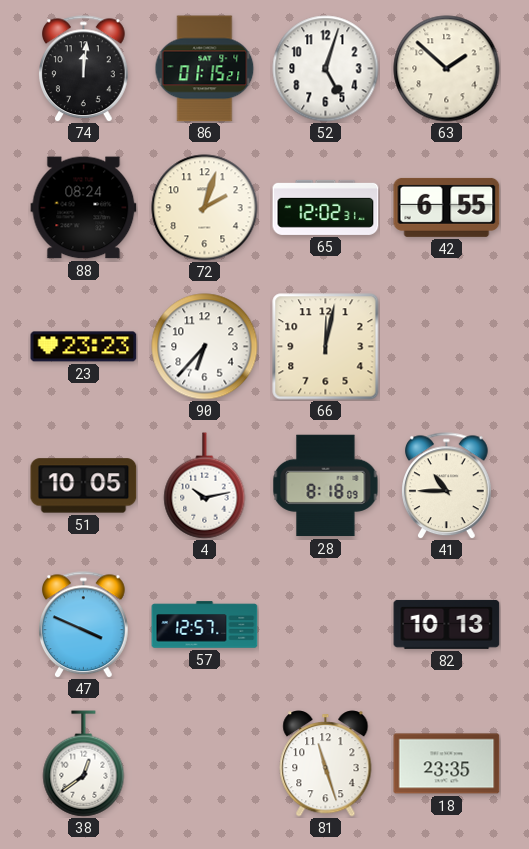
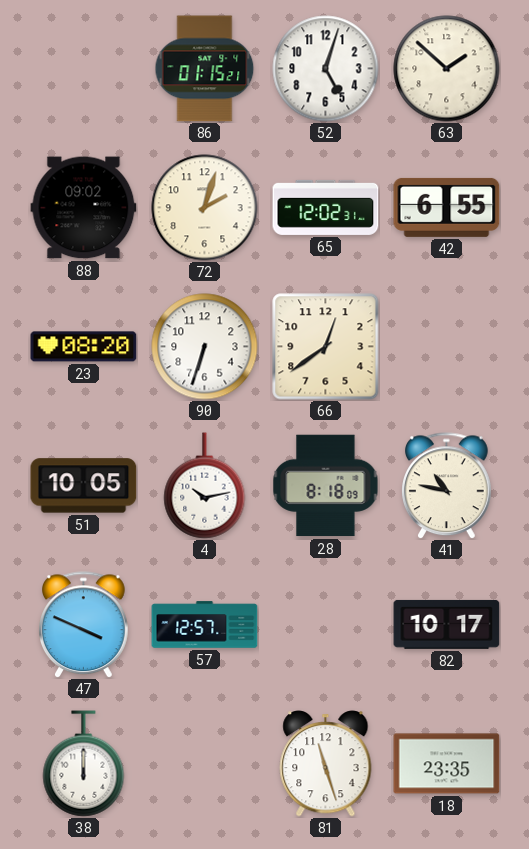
74: 12:01 -> none (84, 69)
88: 08:24 -> 09:02 (84, 208)
23: 23:23 -> 08:20 (84, 347)
90: 6:37 -> 6:33 (205, 347)
66: 12:02 -> 12:39 (326, 347)
41: 10:45 -> 10:47 (447, 486)
82: 10:13 -> 10:17 (447, 624)
38: 12:39 -> 12:00 (84, 764)
